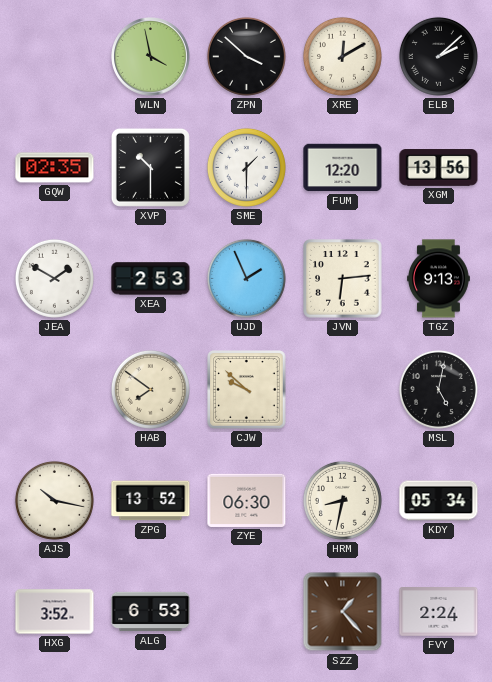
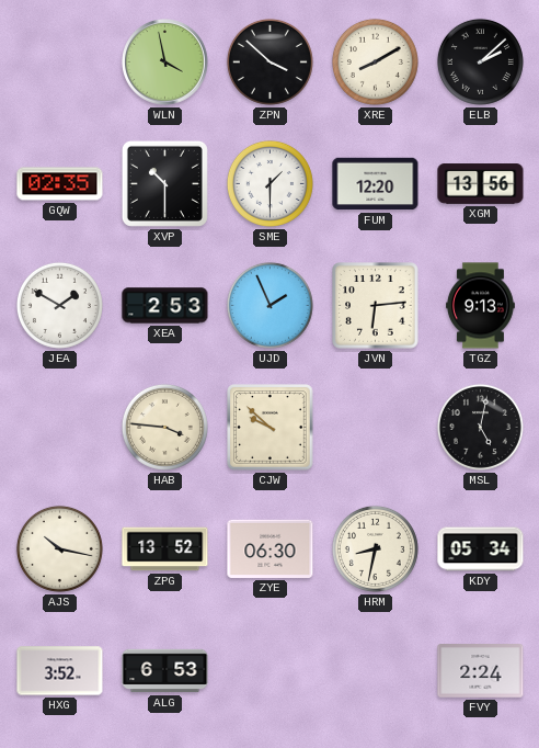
XRE: 12:10 -> 8:10 (375, 61)
HAB: 7:51 -> 3:46 (164, 427)
SZZ: 1:23 -> none (343, 612)
